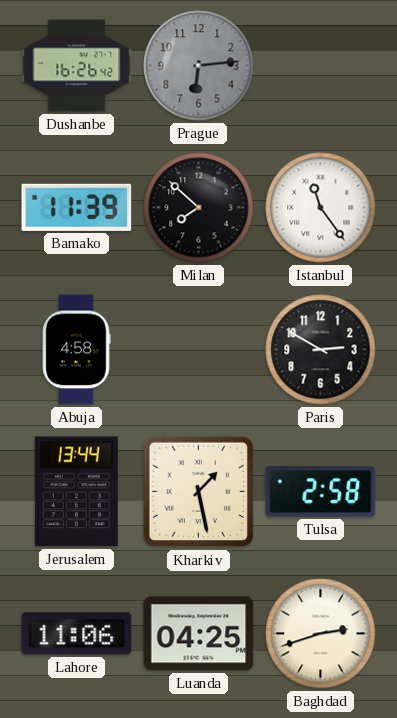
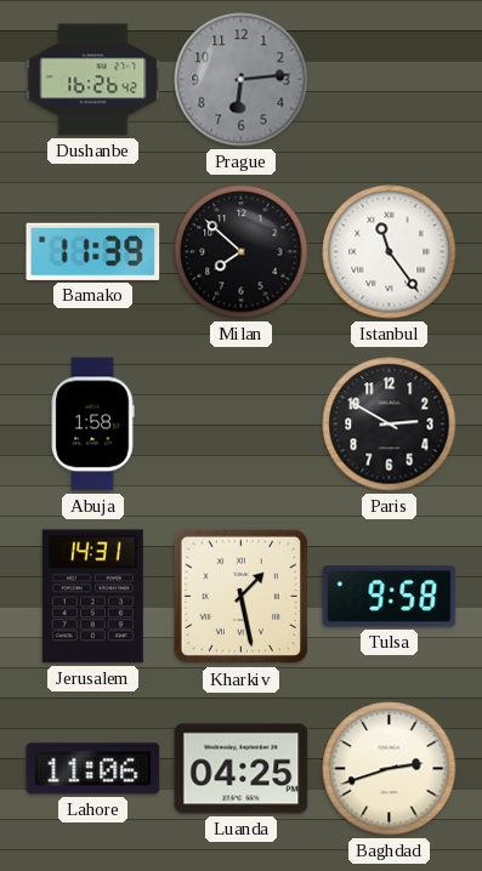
Abuja: 4:58 -> 1:58 (92, 425)
Jerusalem: 13:44 -> 14:31 (92, 597)
Tulsa: 2:58 -> 9:58 (390, 597)
